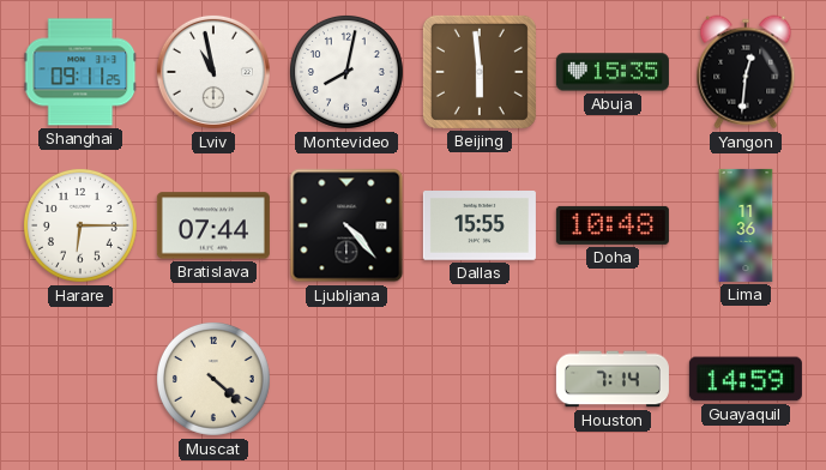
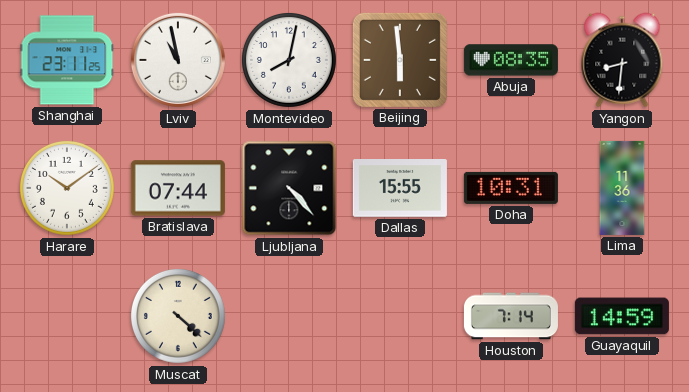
Shanghai: 09:11 -> 23:11 (67, 60)
Abuja: 15:35 -> 08:35 (511, 60)
Yangon: 12:31 -> 8:31 (622, 60)
Harare: 6:15 -> 10:09 (67, 188)
Doha: 10:48 -> 10:31 (511, 188)
